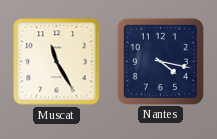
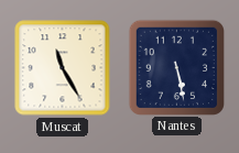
Nantes: 4:17 -> 5:28 (176, 67)
